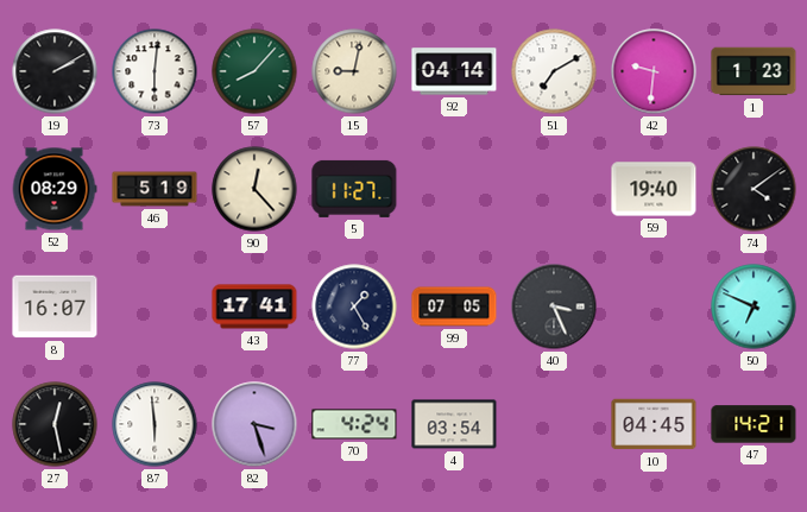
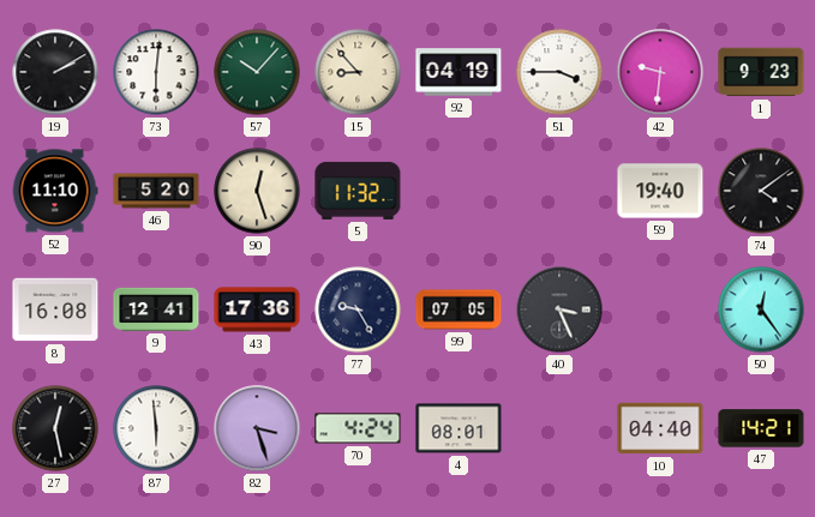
57: 8:07 -> 10:07 (257, 72)
15: 9:02 -> 8:53 (358, 72)
92: 04:14 -> 04:19 (459, 72)
51: 7:10 -> 3:45 (559, 72)
1: 1:23 -> 9:23 (761, 72)
52: 08:29 -> 11:10 (55, 191)
46: 5:19 -> 5:20 (156, 191)
90: 12:23 -> 12:27 (257, 191)
5: 11:27 -> 11:32 (358, 191)
8: 16:07 -> 16:08 (55, 309)
9: none -> 12:41 (156, 309)
43: 17:41 -> 17:36 (257, 309)
77: 1:25 -> 9:25 (358, 309)
50: 6:49 -> 12:24 (761, 309)
4: 03:54 -> 08:01 (459, 428)
10: 04:45 -> 04:40 (660, 428)
